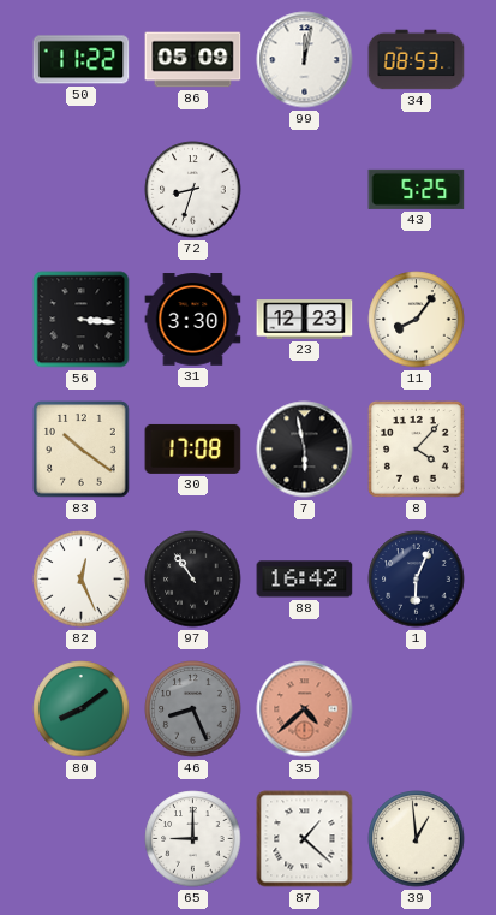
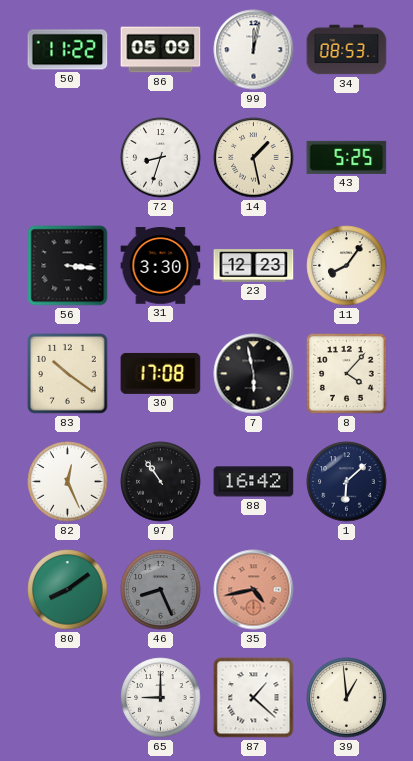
14: none -> 1:28 (254, 158)
1: 6:04 -> 6:08 (347, 482)
35: 4:38 -> 4:43 (254, 590)
